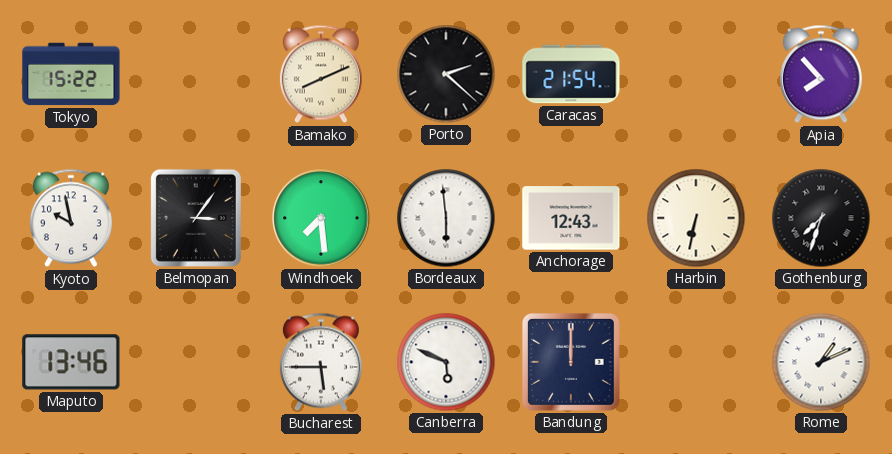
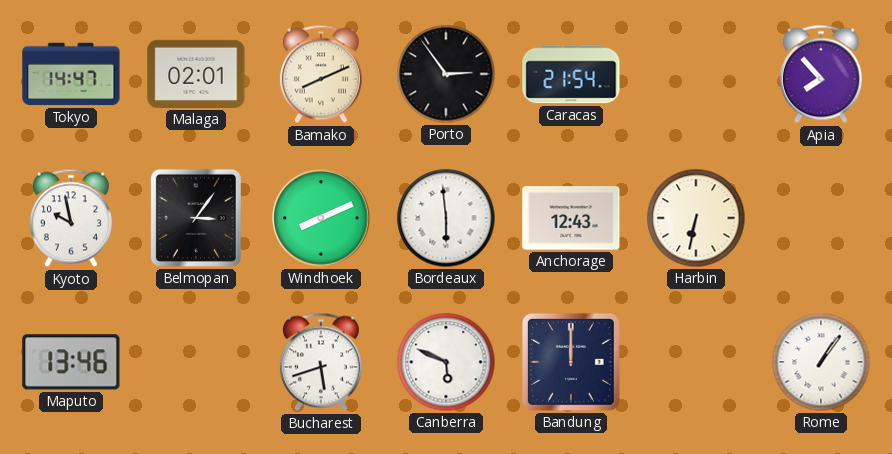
Tokyo: 15:22 -> 14:47 (71, 74)
Malaga: none -> 02:01 (196, 74)
Porto: 2:22 -> 2:54 (446, 74)
Windhoek: 7:29 -> 8:11 (321, 218)
Gothenburg: 7:33 -> none (821, 218)
Bucharest: 5:45 -> 5:42 (321, 362)
Rome: 1:11 -> 1:06 (821, 362)
